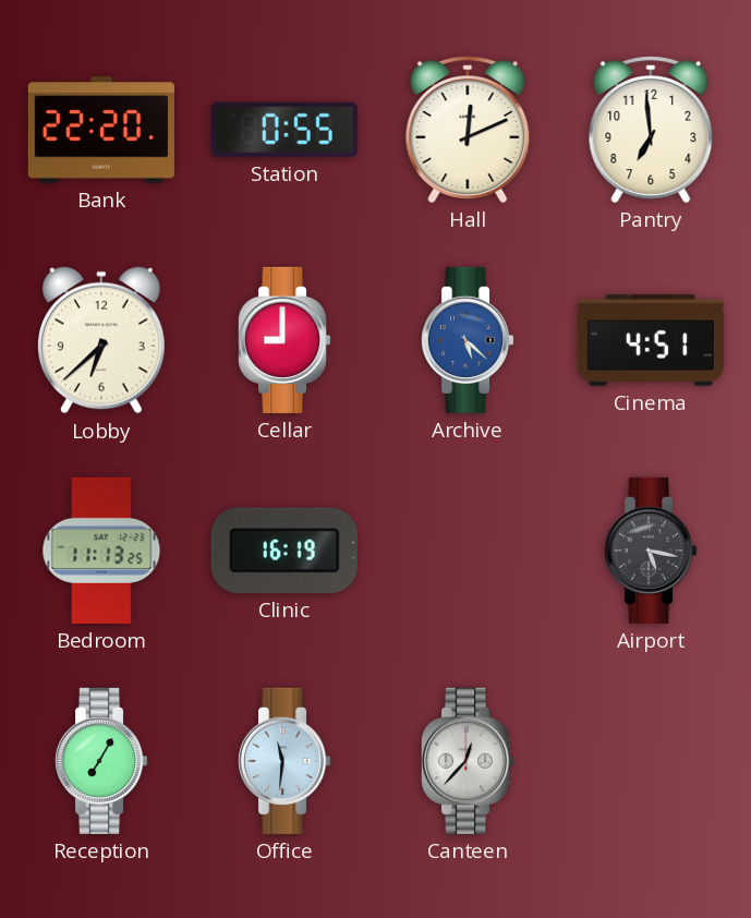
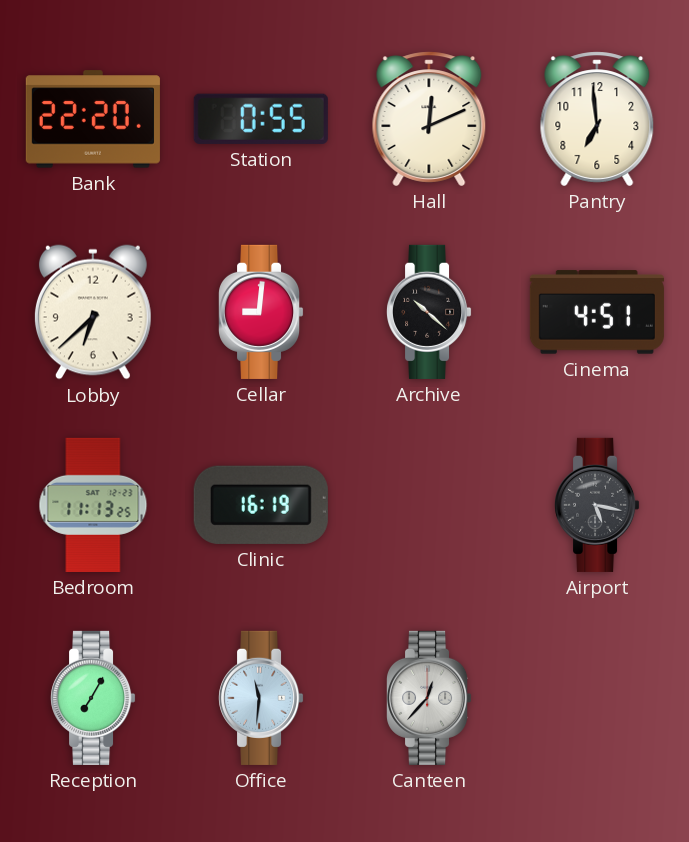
Cellar: 9:00 -> 9:01 (262, 312)
Archive: 5:22 -> 10:22 (430, 312)
Archive dial: blue -> black (430, 312)
